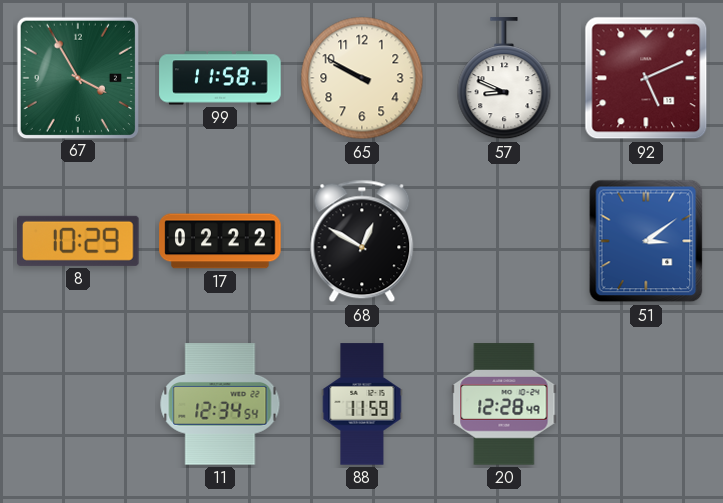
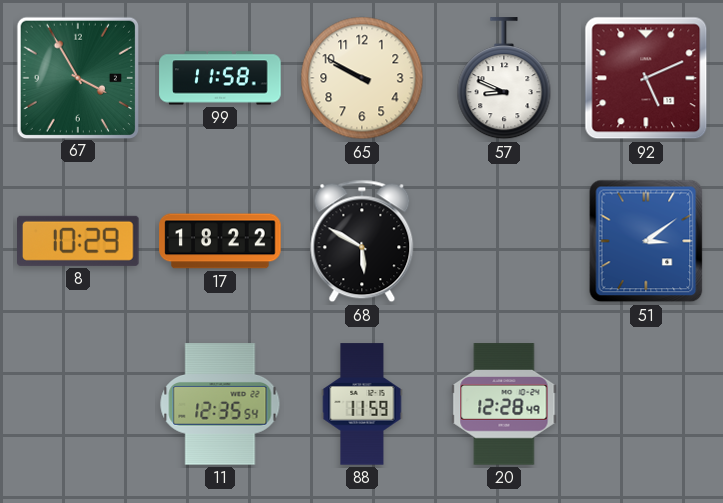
17: 02:22 -> 18:22 (220, 241)
68: 12:50 -> 5:50 (362, 241)
11: 12:34 -> 12:35 (220, 404)
